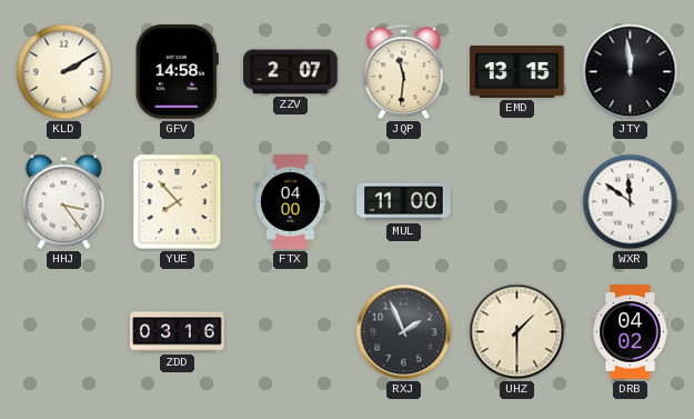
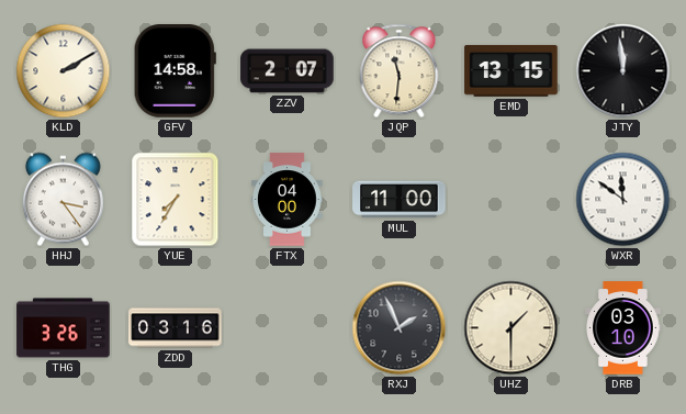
YUE: 7:53 -> 7:35 (176, 200)
THG: none -> 3:26 (64, 328)
DRB: 04:02 -> 03:10 (623, 328)
